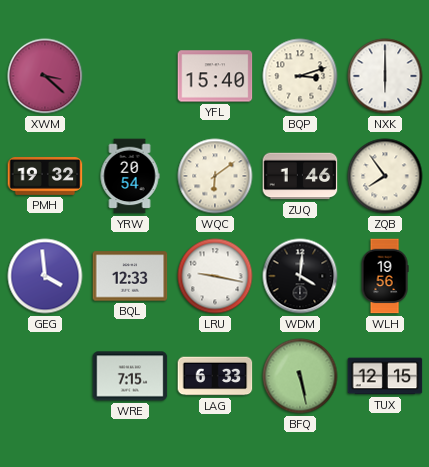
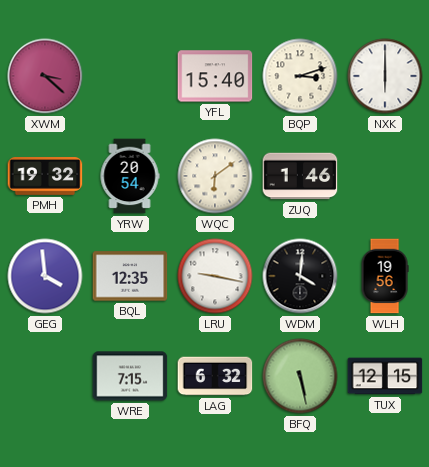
ZQB: 7:54 -> none (385, 176)
BQL: 12:33 -> 12:35 (130, 276)
LAG: 6:33 -> 6:32 (215, 376)
